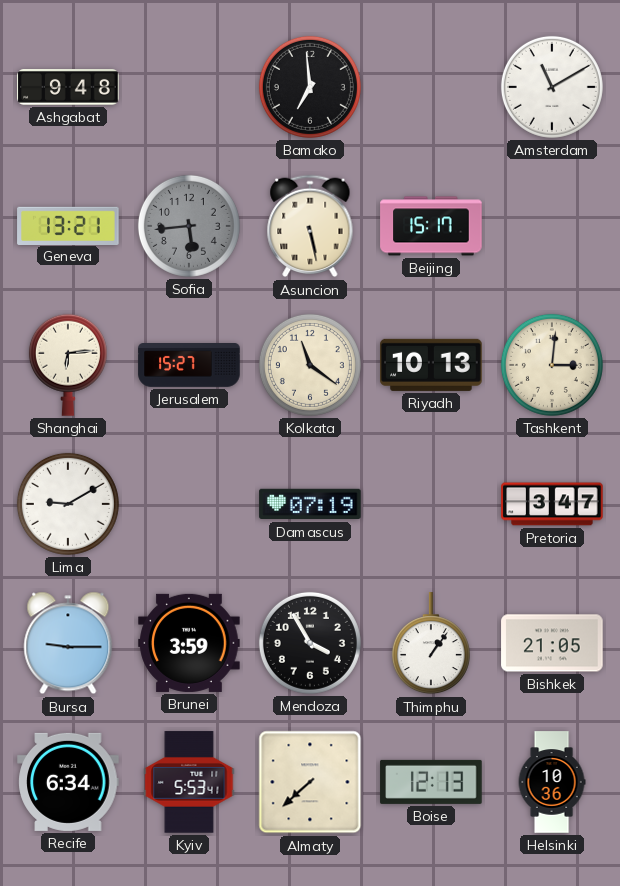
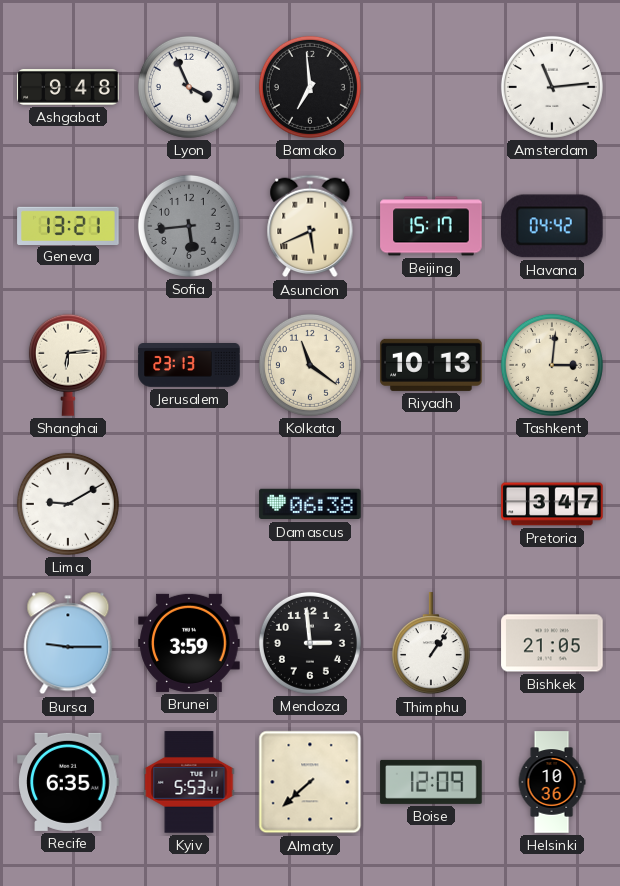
Lyon: none -> 3:56 (189, 87)
Amsterdam: 11:10 -> 11:14 (552, 87)
Asuncion: 5:28 -> 5:41 (310, 226)
Havana: none -> 04:42 (553, 226)
Jerusalem: 15:27 -> 23:13 (189, 366)
Damascus: 07:19 -> 06:38 (310, 504)
Mendoza: 3:55 -> 2:59 (310, 643)
Recife: 6:34 -> 6:35 (68, 782)
Boise: 12:13 -> 12:09 (431, 782)
